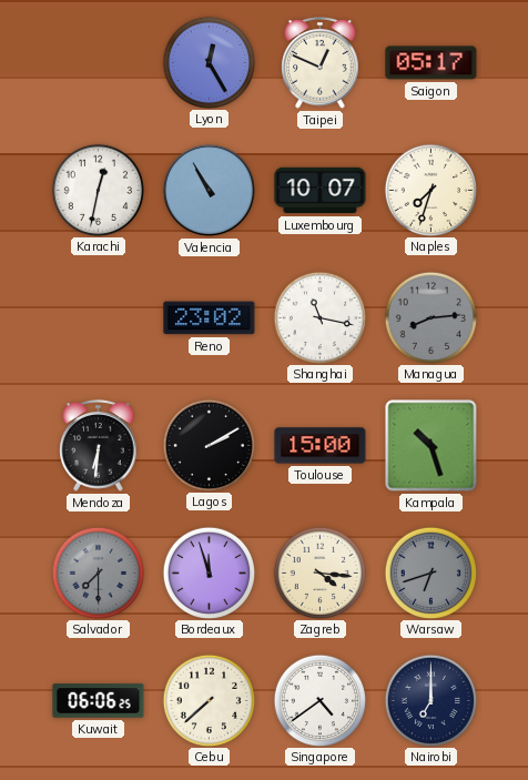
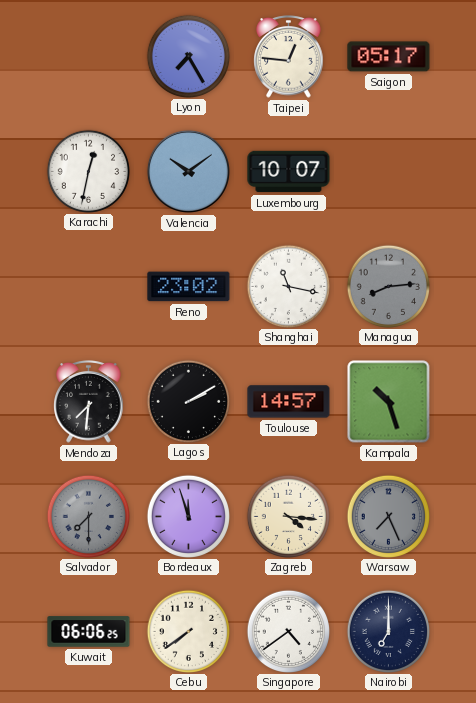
Lyon: 12:25 -> 7:25 (188, 56)
Taipei: 12:49 -> 12:46 (289, 57)
Valencia: 10:55 -> 10:09 (188, 171)
Naples: 7:33 -> none (430, 190)
Mendoza: 6:31 -> 7:31 (89, 402)
Toulouse: 15:00 -> 14:57 (289, 402)
Warsaw: 6:42 -> 7:26 (388, 516)
Cebu: 7:38 -> 7:39 (188, 631)
